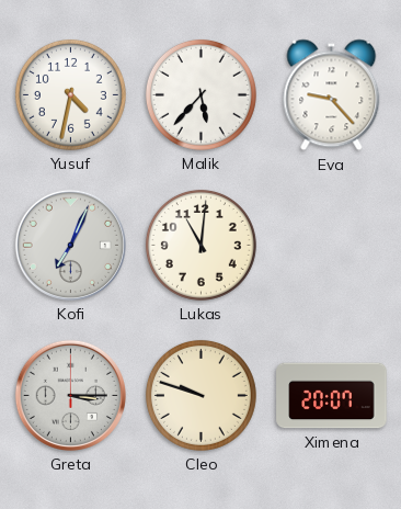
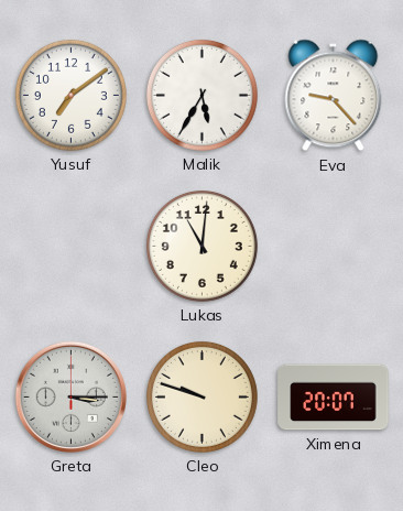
Yusuf: 4:32 -> 7:09 (70, 95)
Malik: 5:37 -> 5:35 (201, 95)
Kofi: 7:04 -> none (70, 245)
